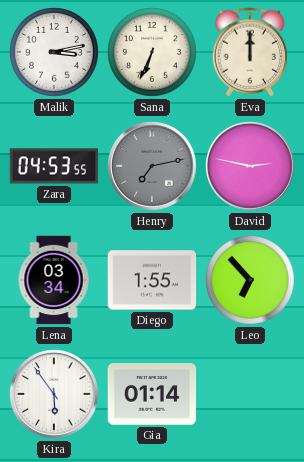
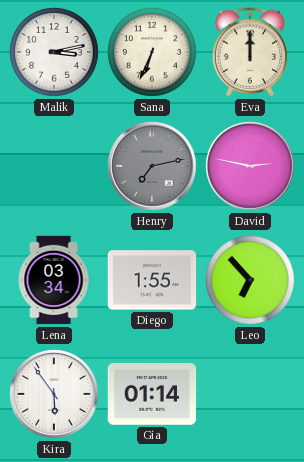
Zara: 04:53 -> none (54, 166)
